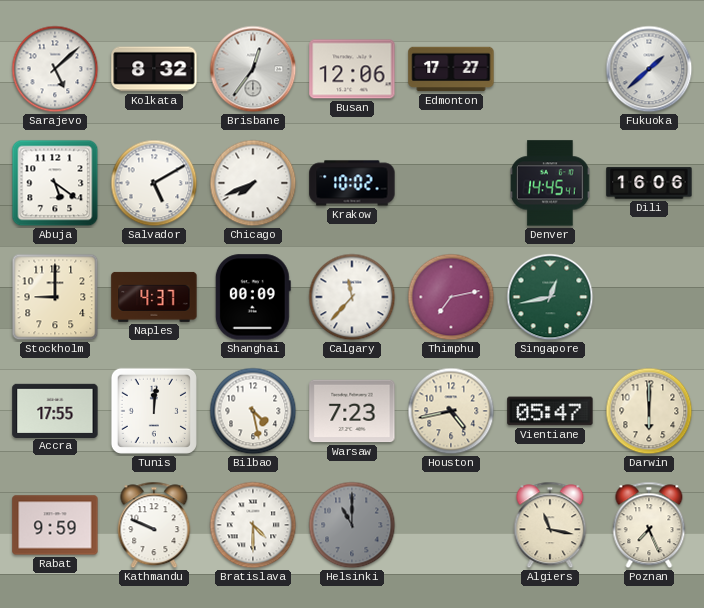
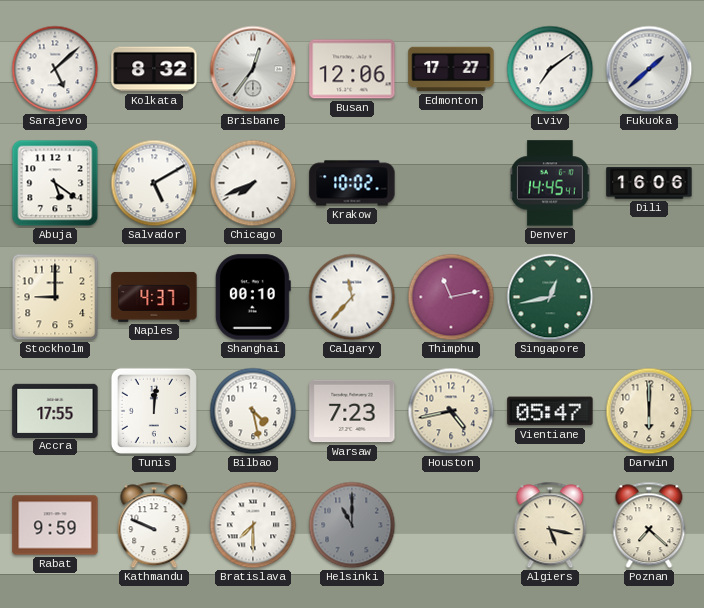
Lviv: none -> 7:09 (550, 69)
Shanghai: 00:09 -> 00:10 (253, 297)
Thimphu: 7:13 -> 11:13 (451, 297)
Bratislava: 4:30 -> 7:30 (253, 525)
Algiers: 11:17 -> 5:17 (550, 525)
Poznan: 7:26 -> 7:22 (649, 525)
